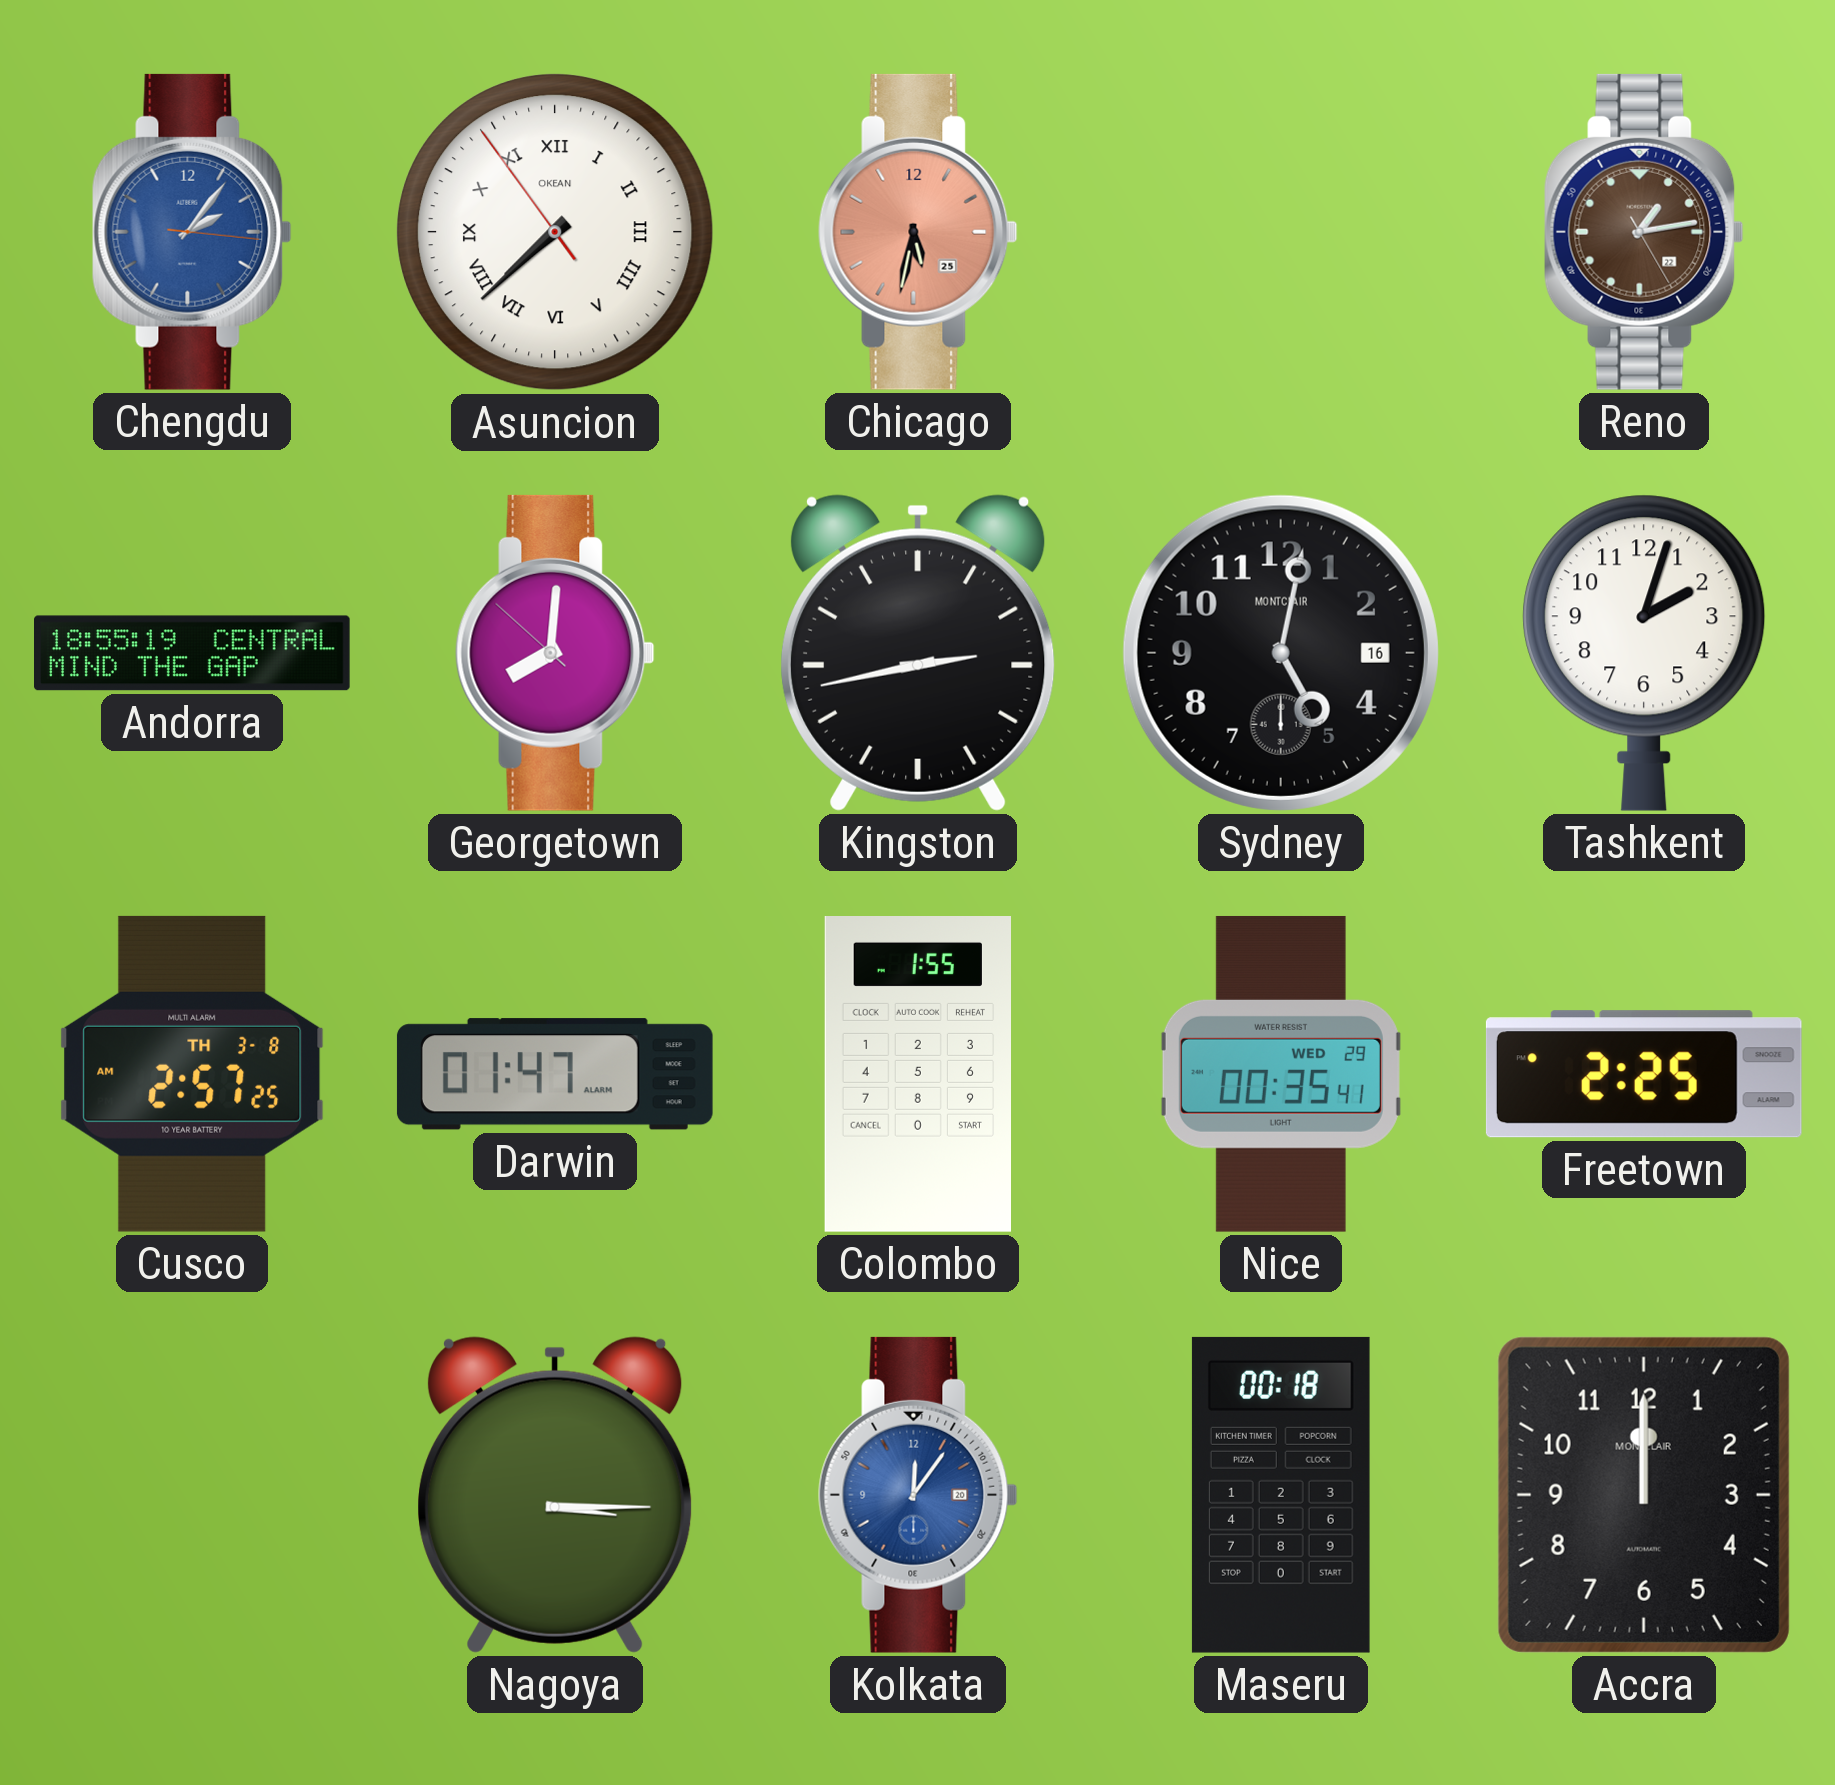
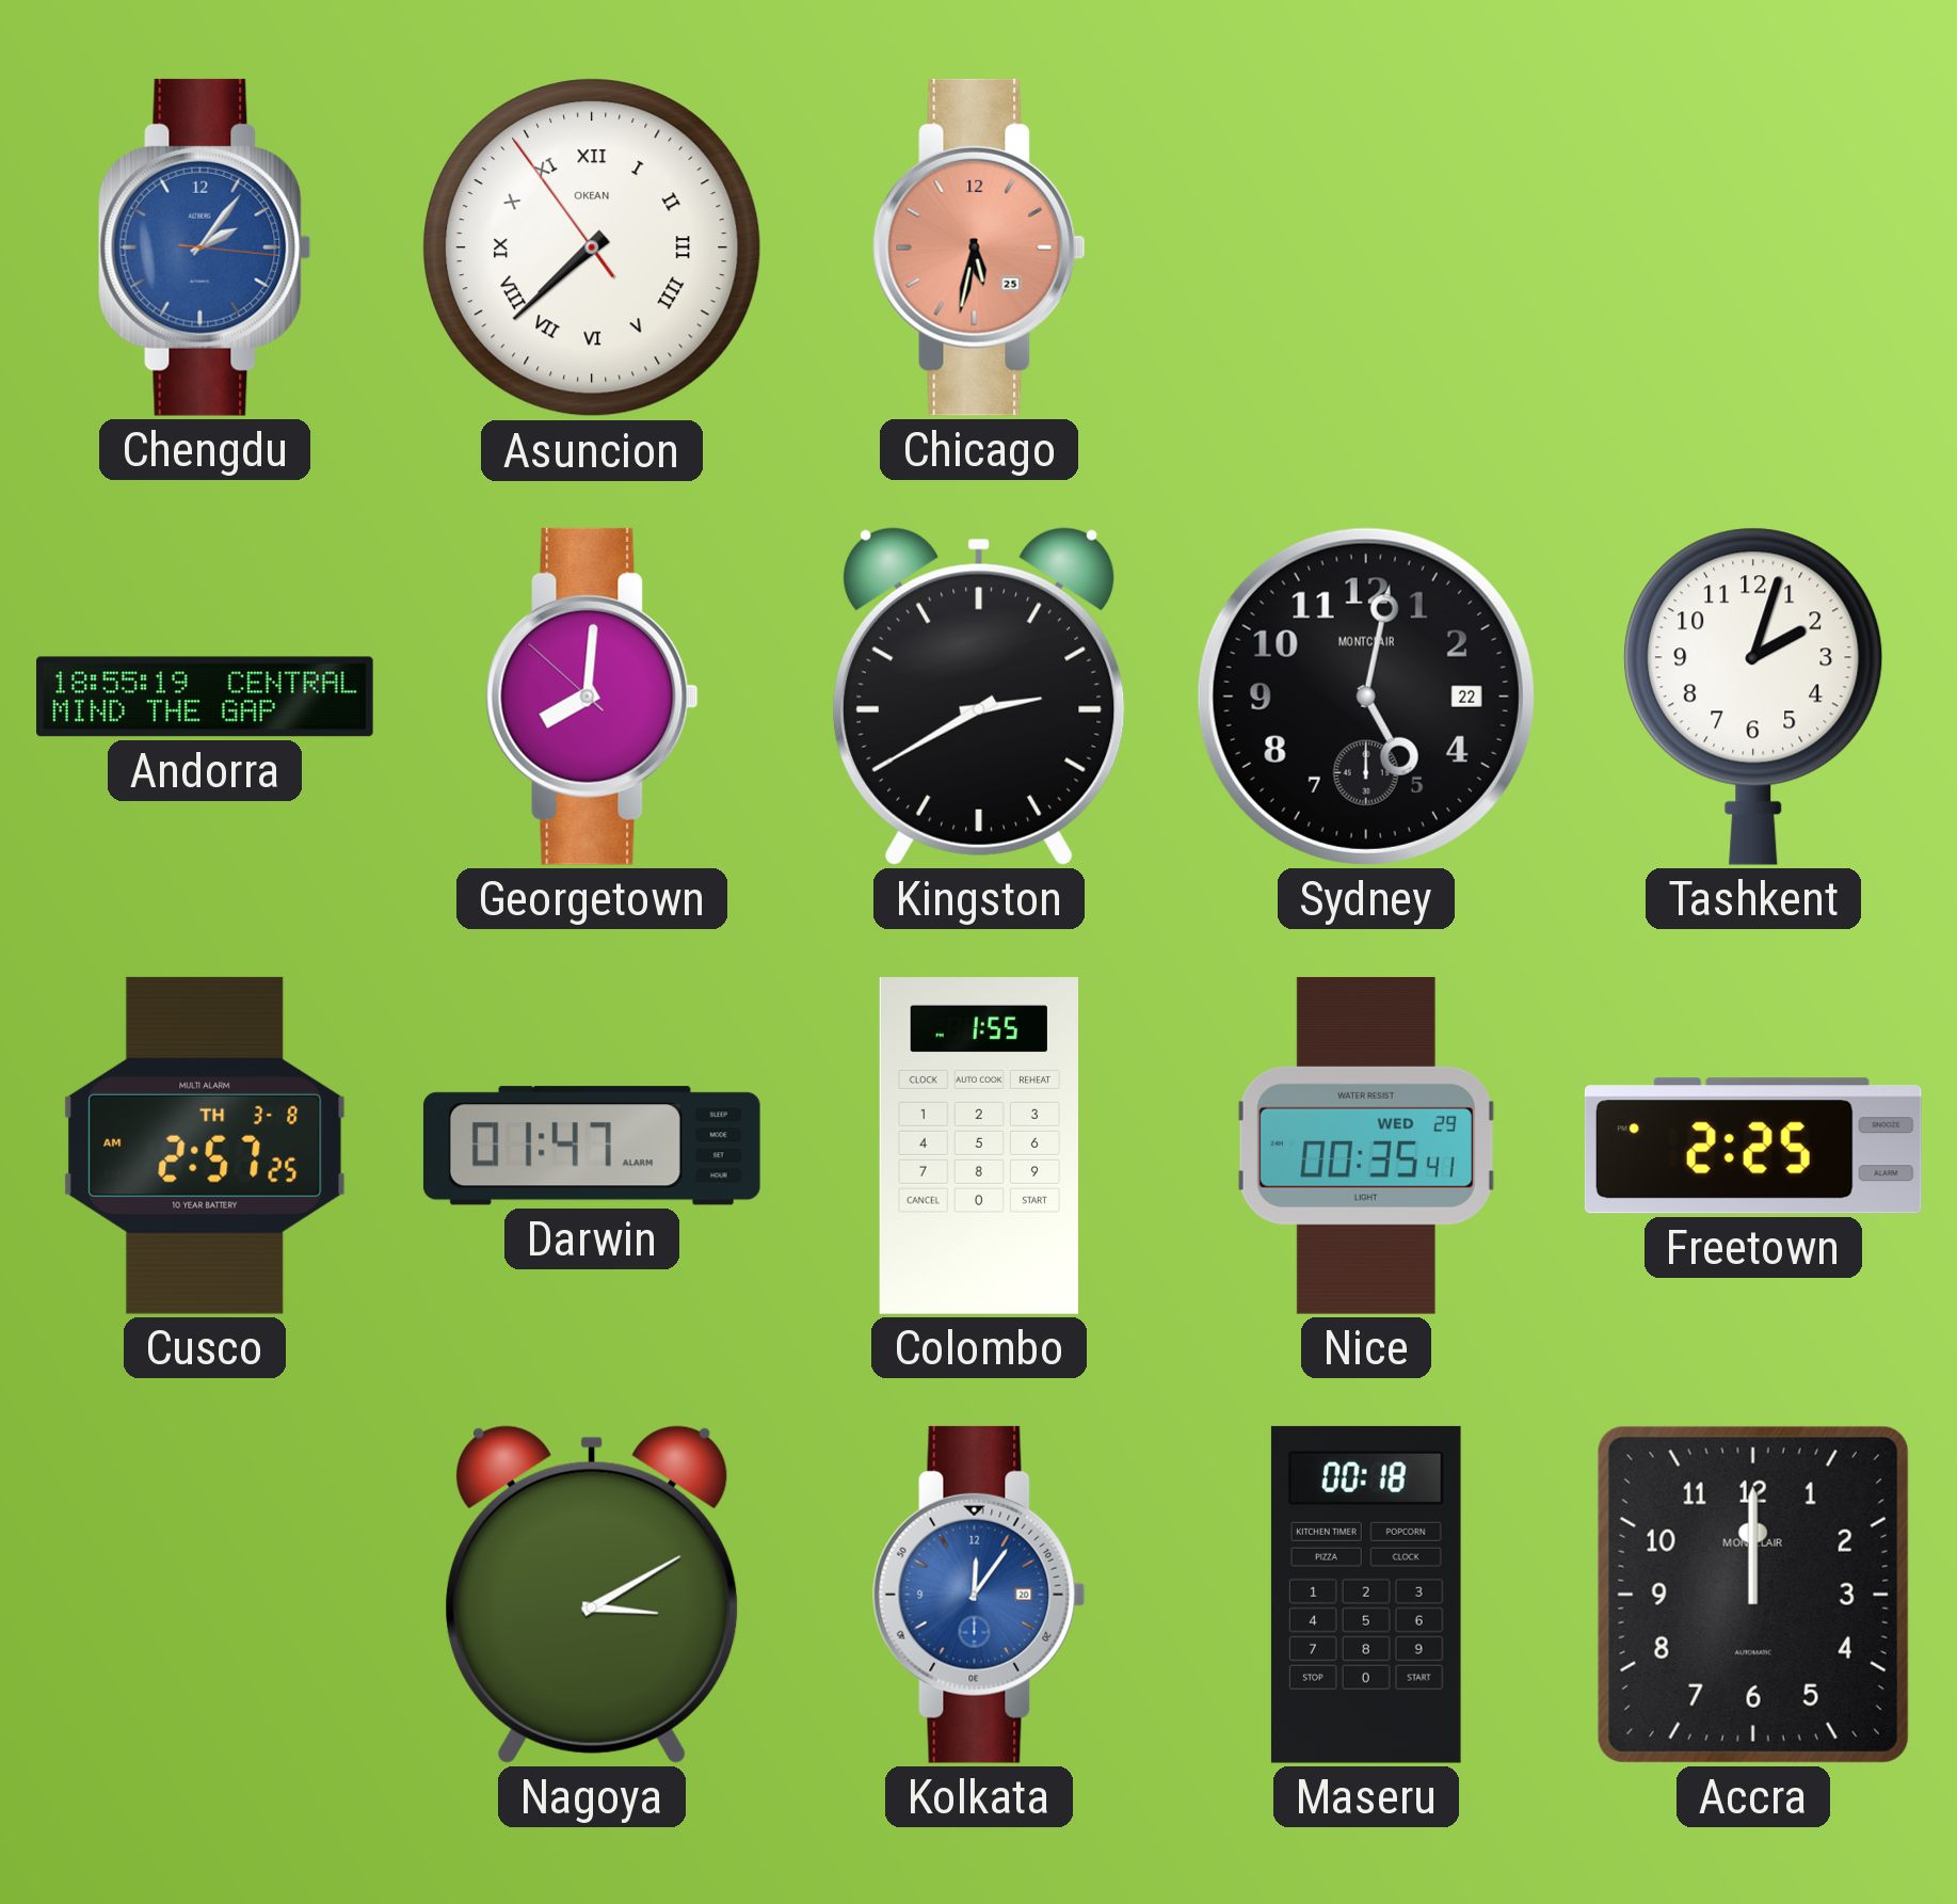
Reno: 1:13 -> none (1644, 232)
Kingston: 2:43 -> 2:40 (980, 697)
Sydney date: 16 -> 22 (1366, 697)
Nagoya: 3:15 -> 3:10 (593, 1595)
